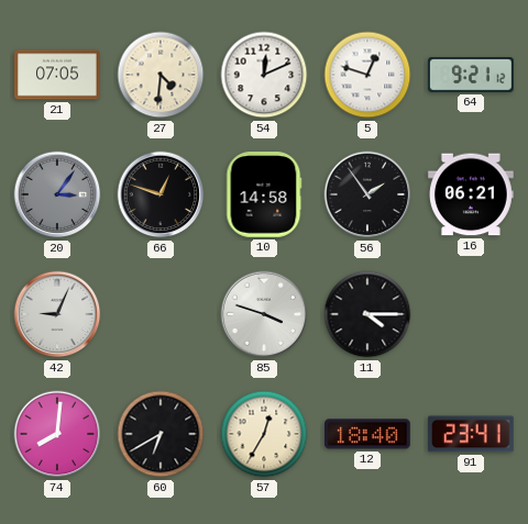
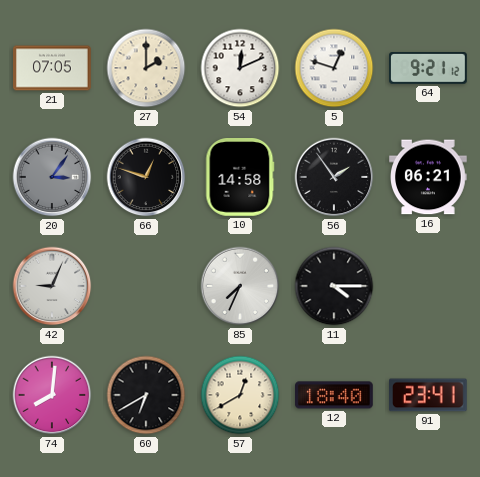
27: 4:31 -> 2:00 (146, 68)
85: 3:48 -> 7:34 (240, 286)
57: 12:35 -> 12:40 (240, 395)
